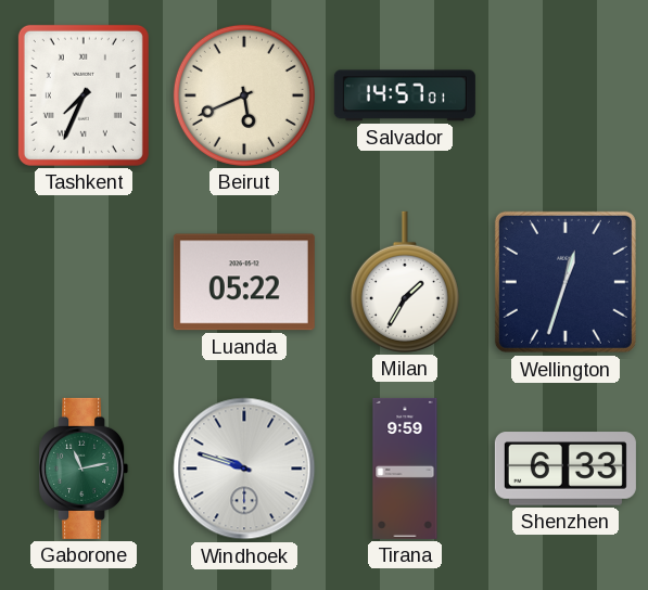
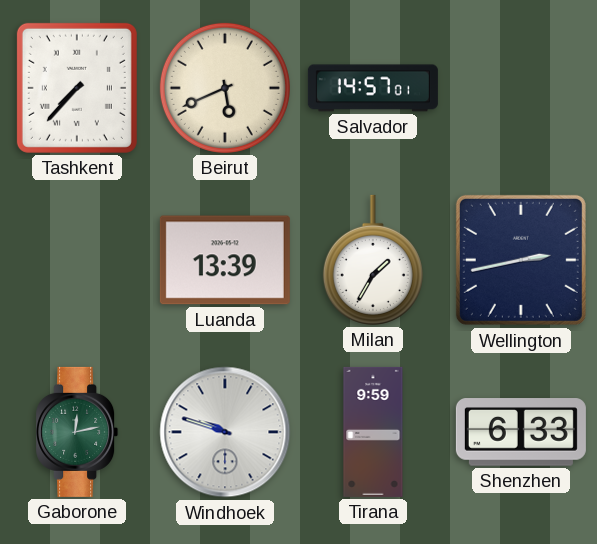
Tashkent: 7:34 -> 7:37 (77, 88)
Luanda: 05:22 -> 13:39 (225, 260)
Wellington: 12:33 -> 2:43 (521, 260)
Gaborone: 11:13 -> 12:13 (77, 432)
